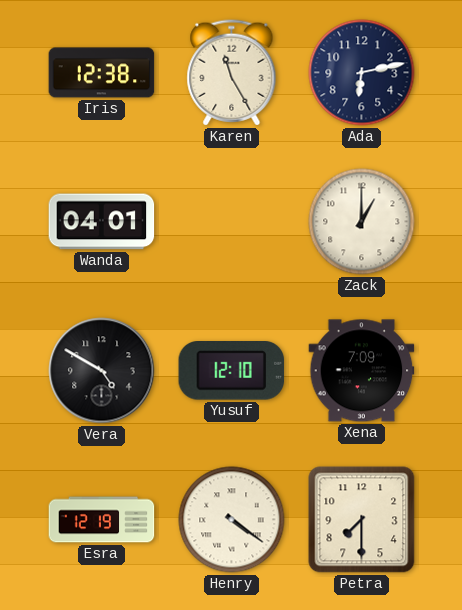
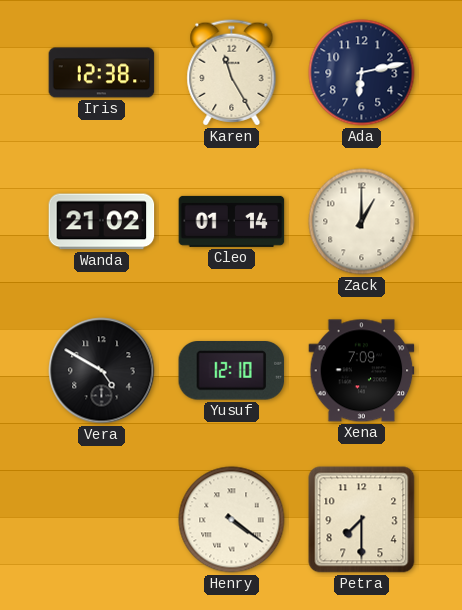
Wanda: 04:01 -> 21:02 (102, 222)
Cleo: none -> 01:14 (232, 221)
Esra: 12:19 -> none (102, 520)
